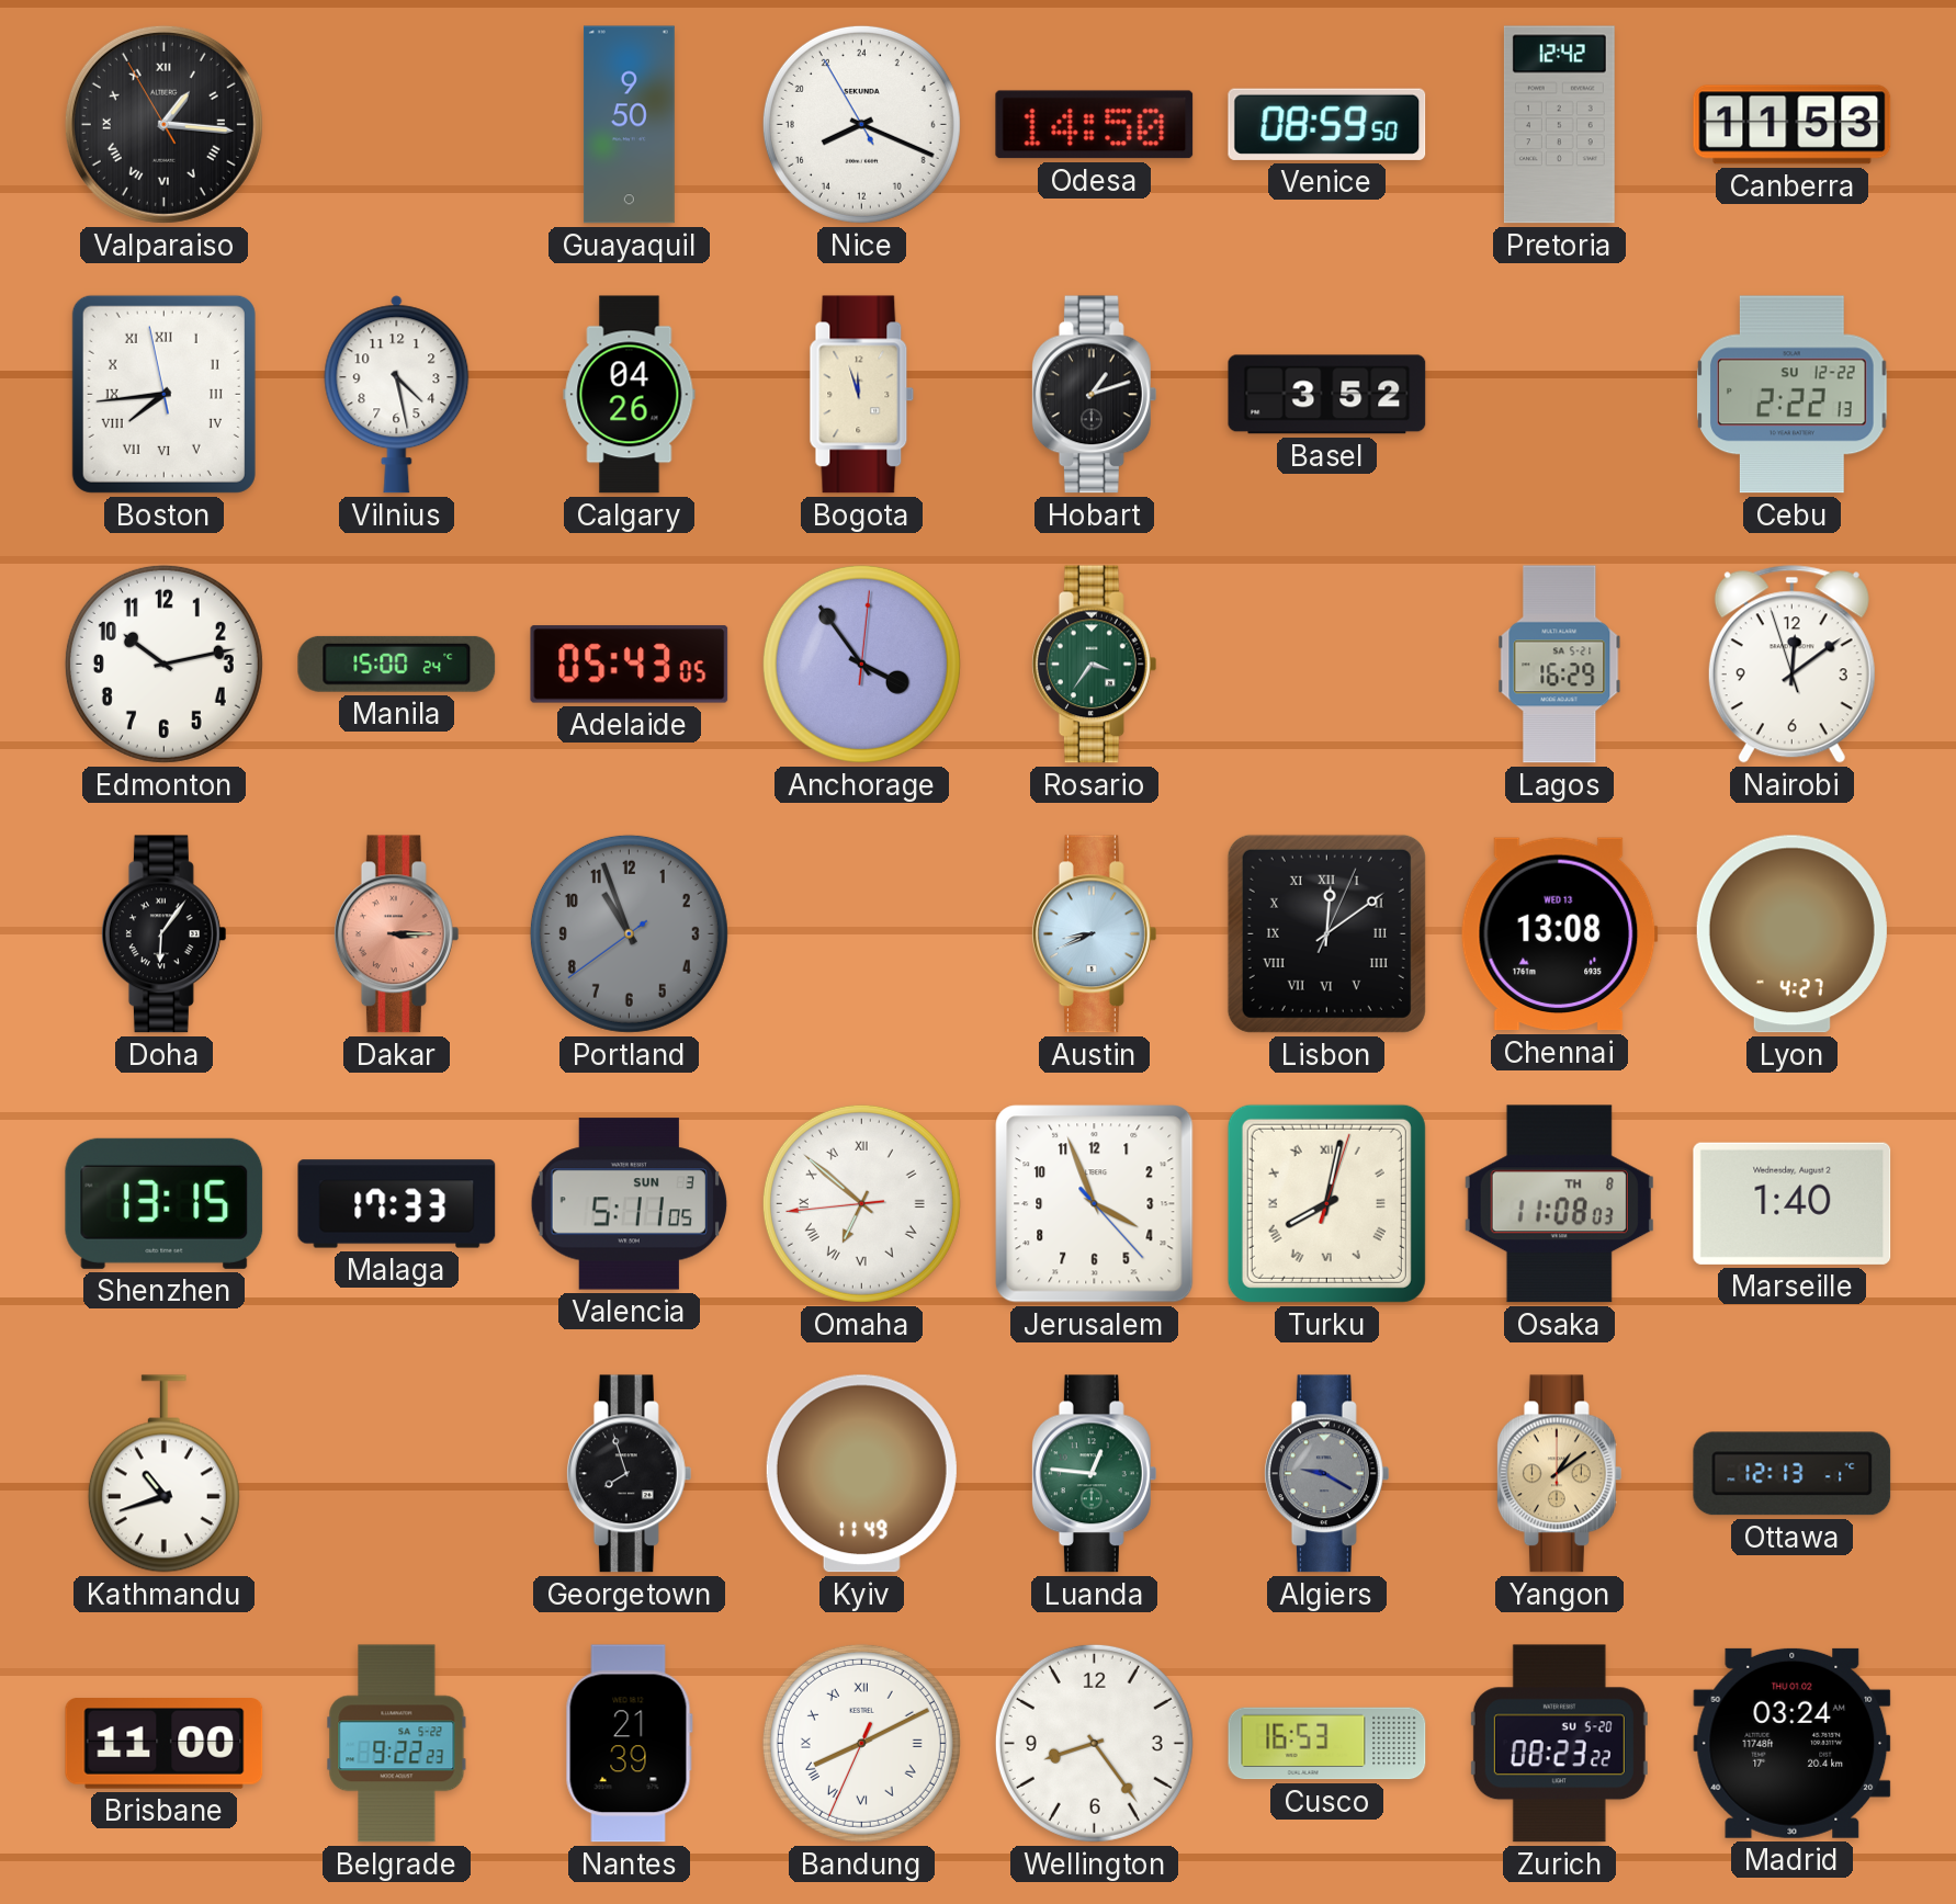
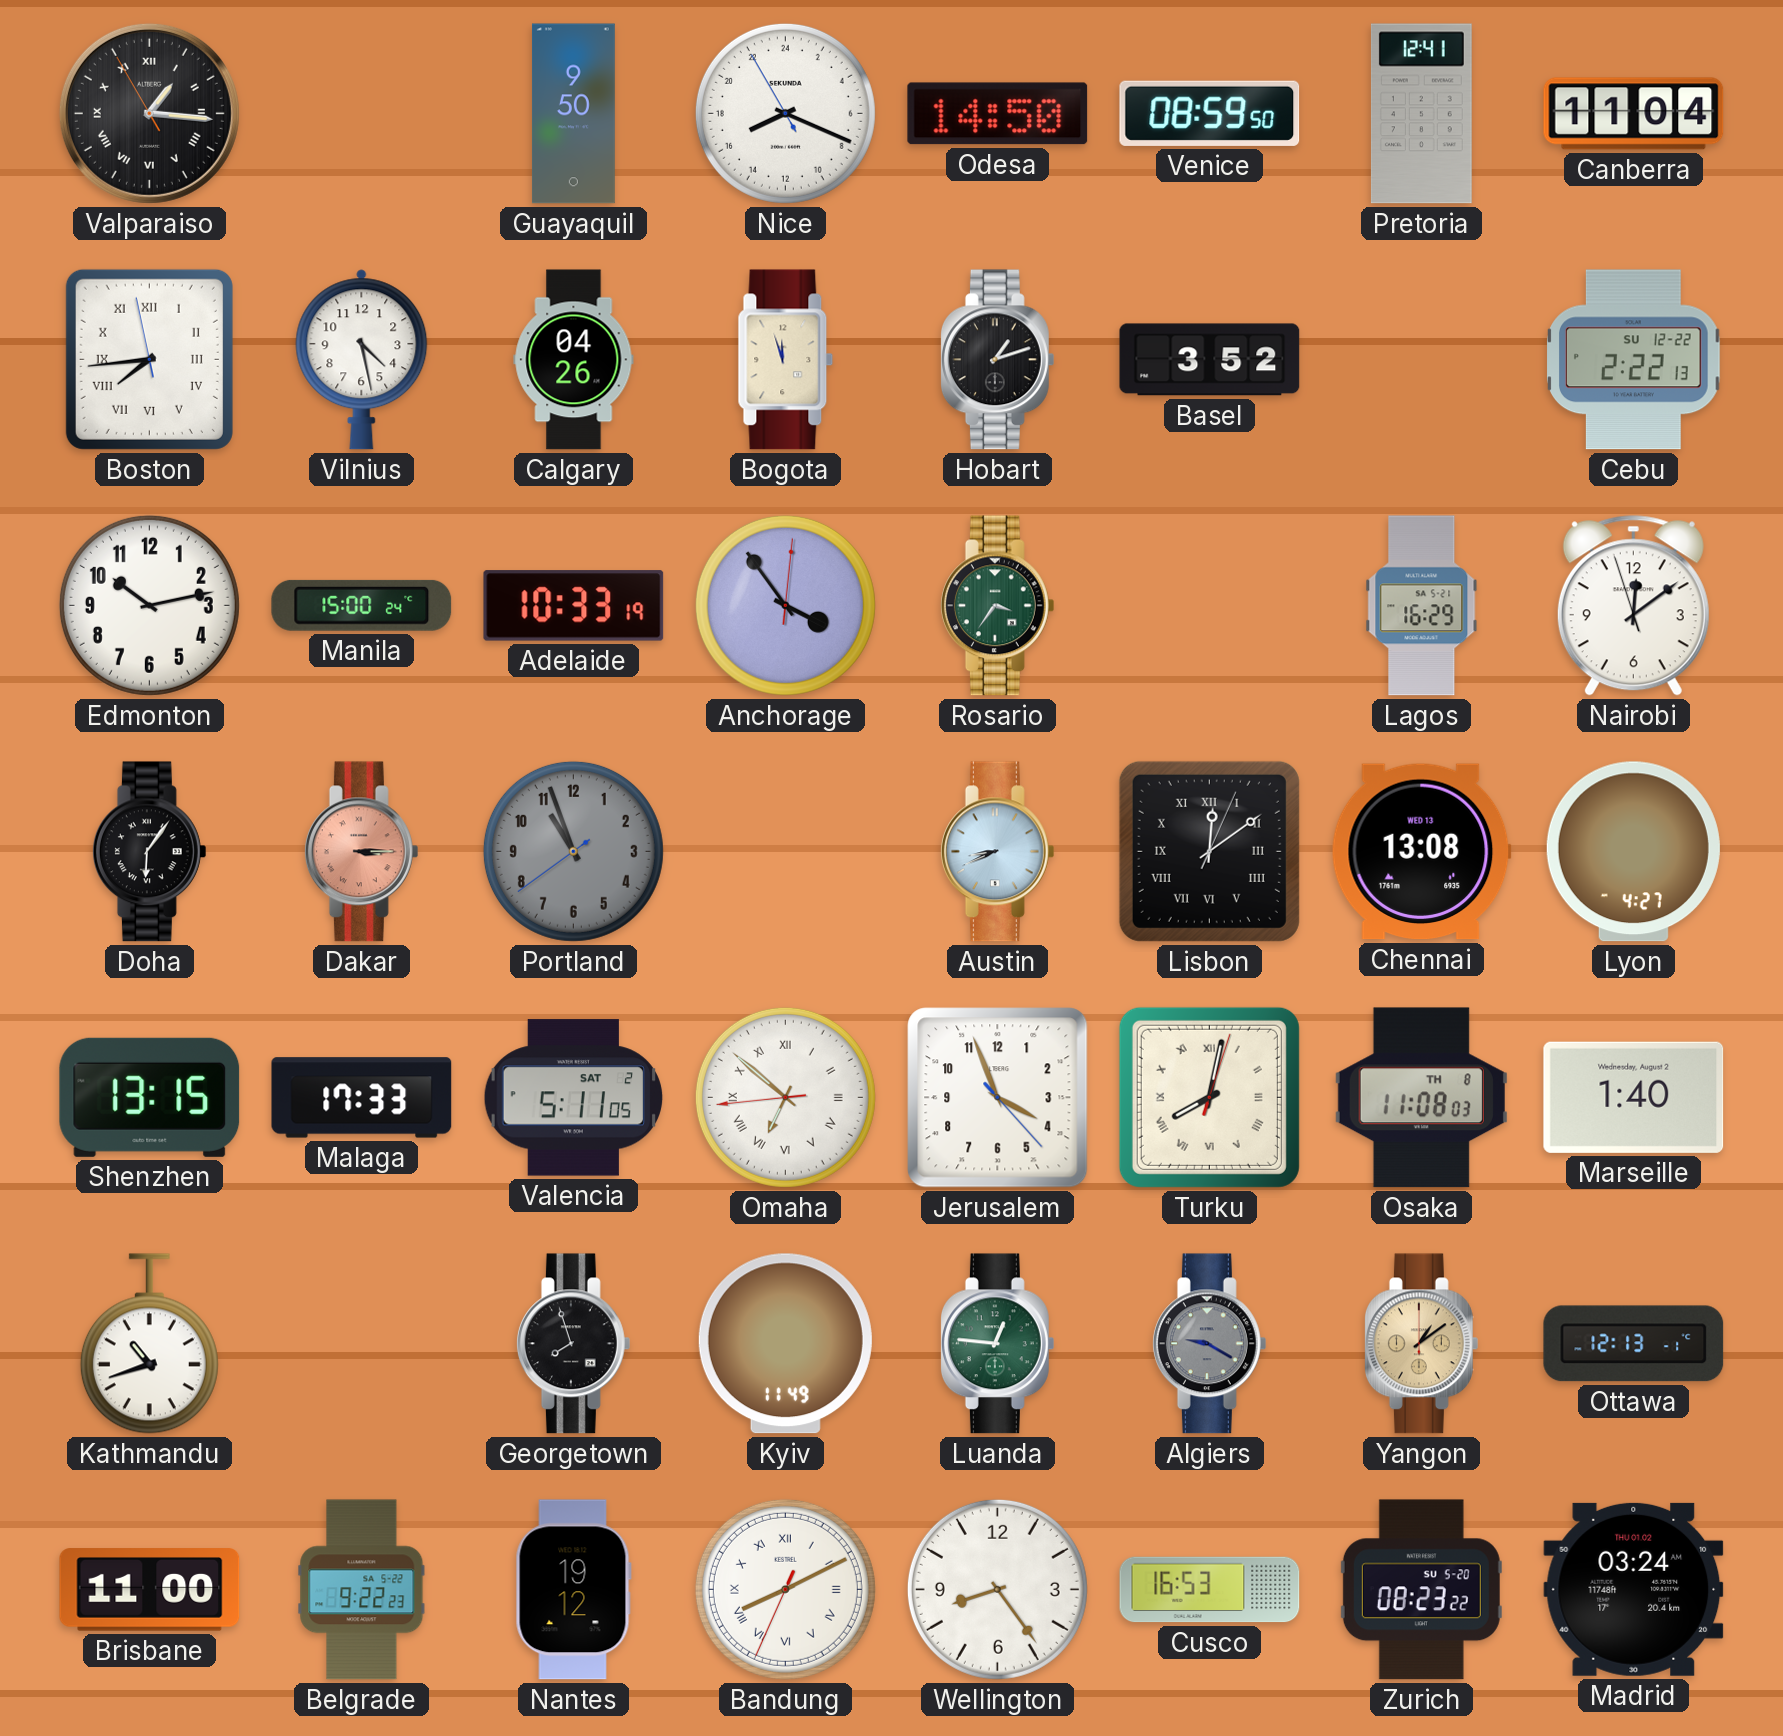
Pretoria: 12:42 -> 12:41 (1421, 114)
Canberra: 11:53 -> 11:04 (1634, 114)
Adelaide: 05:43 -> 10:33 (574, 606)
Valencia date: SUN 3 -> SAT 2 (573, 1098)
Nantes: 21:39 -> 19:12 (573, 1590)
